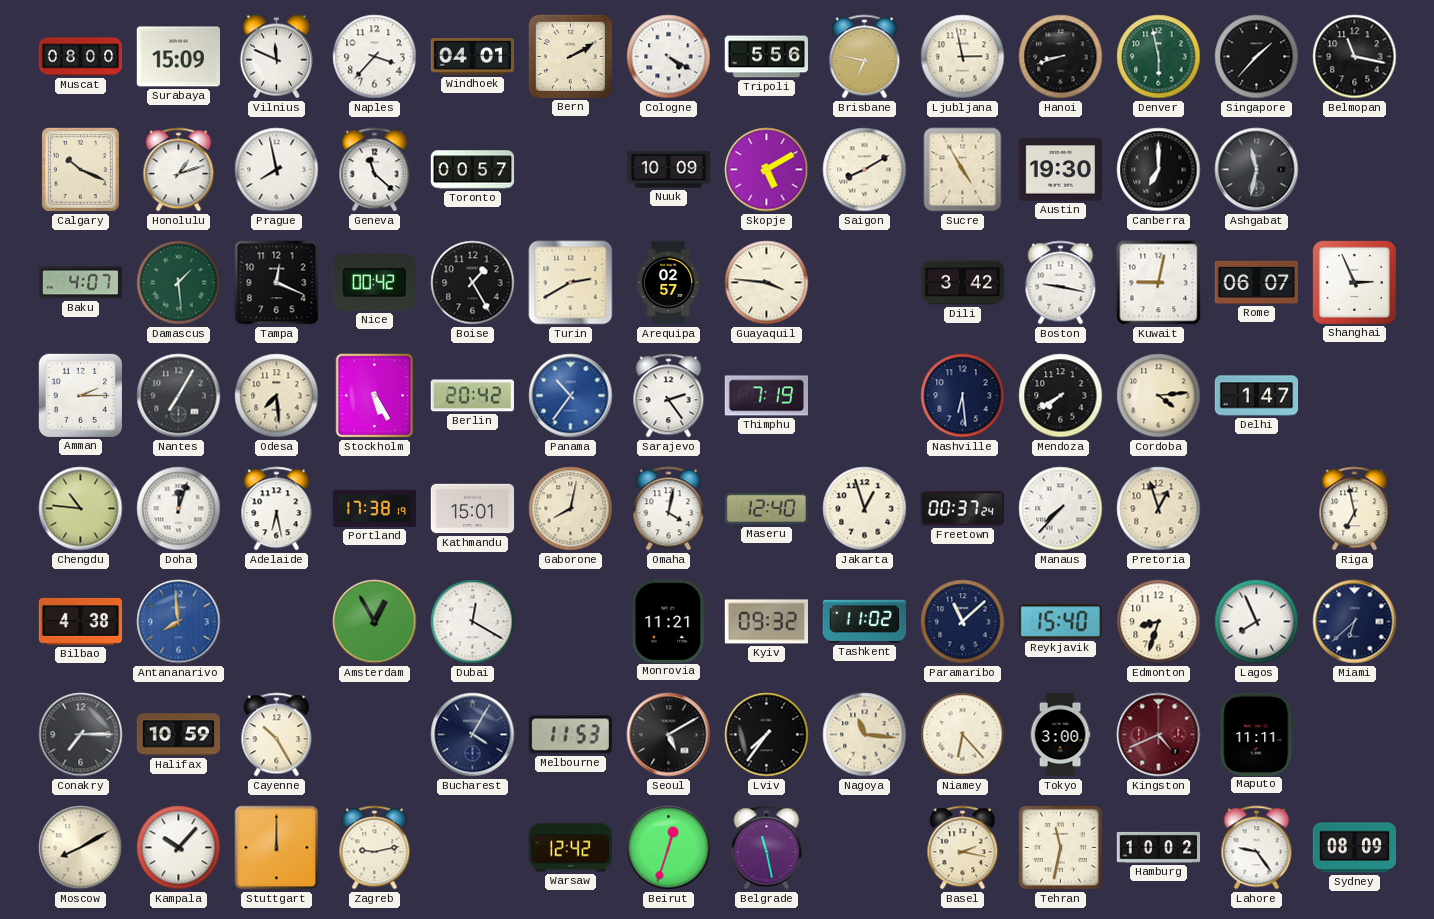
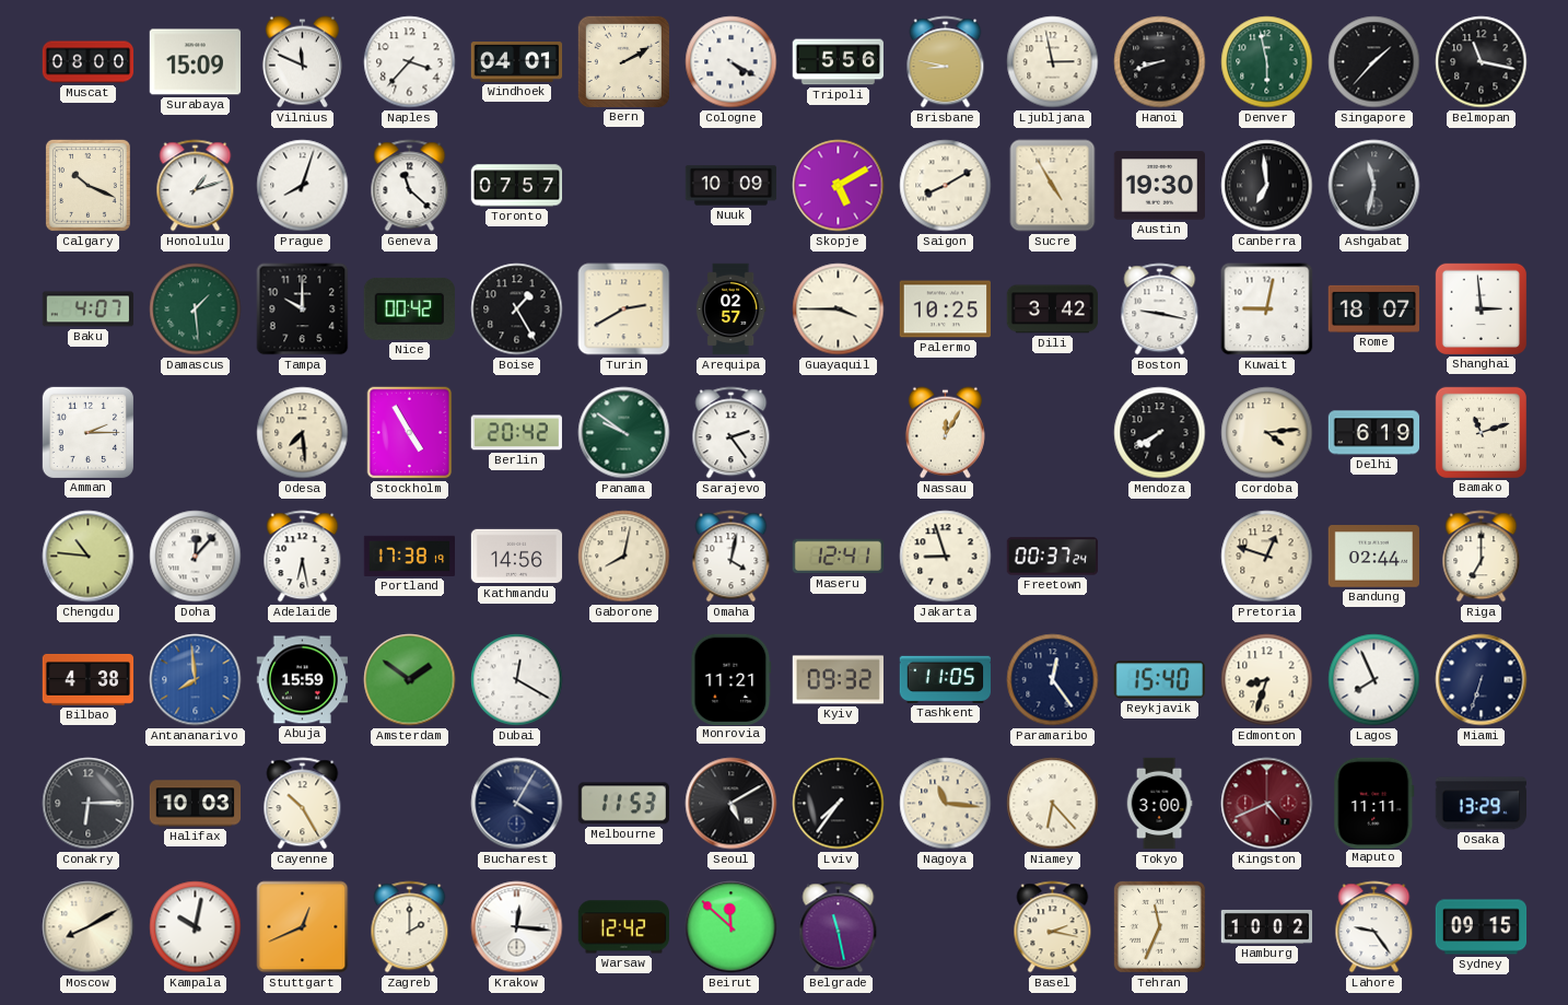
Brisbane: 6:47 -> 8:47 (946, 62)
Prague: 7:58 -> 8:03 (303, 186)
Toronto: 00:57 -> 07:57 (517, 186)
Canberra: 7:00 -> 6:59 (1267, 186)
Tampa: 12:19 -> 10:00 (303, 309)
Guayaquil: 3:46 -> 3:45 (839, 309)
Palermo: none -> 10:25 (945, 309)
Rome: 06:07 -> 18:07 (1373, 308)
Shanghai: 2:56 -> 2:59 (1481, 308)
Nantes: 7:05 -> none (179, 396)
Stockholm: 5:25 -> 4:55 (410, 433)
Panama: 10:36 -> 9:51 (624, 433)
Panama dial: blue -> green (624, 433)
Thimphu: 7:19 -> none (766, 396)
Nassau: none -> 12:05 (945, 433)
Nashville: 6:29 -> none (963, 396)
Delhi: 1:47 -> 6:19 (1374, 433)
Bamako: none -> 11:12 (1481, 432)
Doha: 12:03 -> 12:07 (196, 557)
Kathmandu: 15:01 -> 14:56 (517, 557)
Maseru: 12:40 -> 12:41 (838, 557)
Jakarta: 12:57 -> 8:57 (946, 557)
Manaus: 7:37 -> none (1061, 509)
Pretoria: 12:57 -> 12:48 (1267, 557)
Bandung: none -> 02:44 (1373, 557)
Riga: 6:58 -> 7:00 (1482, 557)
Abuja: none -> 15:59 (302, 680)
Amsterdam: 12:55 -> 1:51 (410, 680)
Tashkent: 11:02 -> 11:05 (945, 679)
Paramaribo: 11:08 -> 12:24 (1053, 680)
Miami: 6:38 -> 6:33 (1482, 680)
Conakry: 7:15 -> 6:15 (89, 804)
Halifax: 10:59 -> 10:03 (196, 804)
Osaka: none -> 13:29 (1481, 804)
Kampala: 10:07 -> 10:02 (196, 927)
Stuttgart: 12:00 -> 12:41 (303, 927)
Zagreb: 9:13 -> 2:00 (410, 927)
Krakow: none -> 12:16 (517, 927)
Beirut: 12:33 -> 11:52 (732, 927)
Tehran: 11:32 -> 11:34 (1159, 926)
Sydney: 08:09 -> 09:15 (1482, 927)
